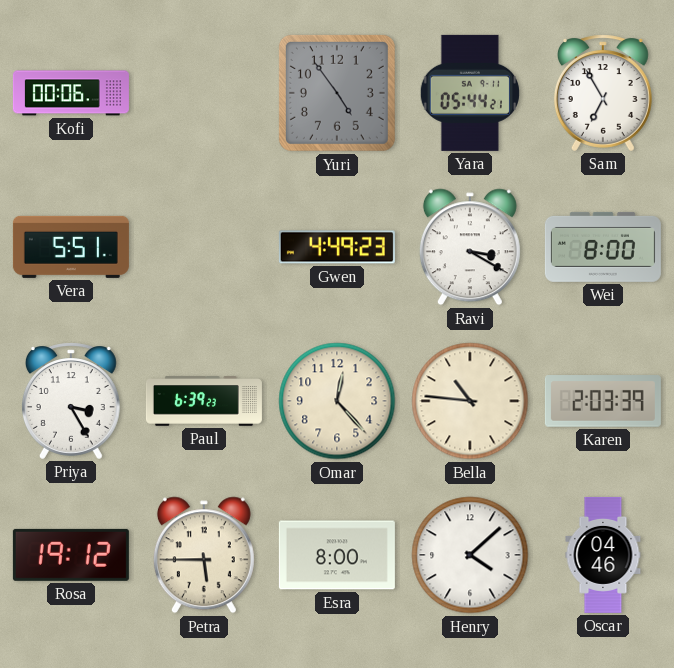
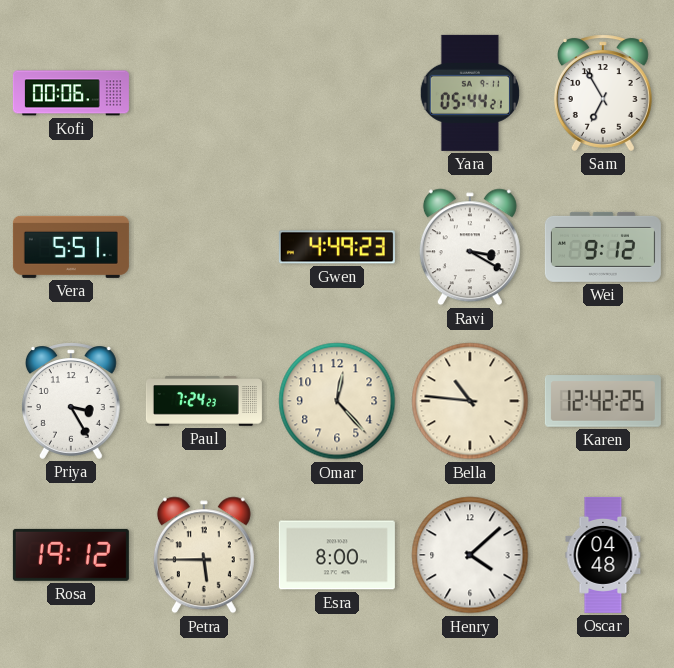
Yuri: 4:54 -> none (337, 93)
Wei: 8:00 -> 9:12 (603, 247)
Paul: 6:39 -> 7:24 (204, 401)
Karen: 2:03 -> 12:42 (603, 401)
Oscar: 04:46 -> 04:48 (603, 555)
